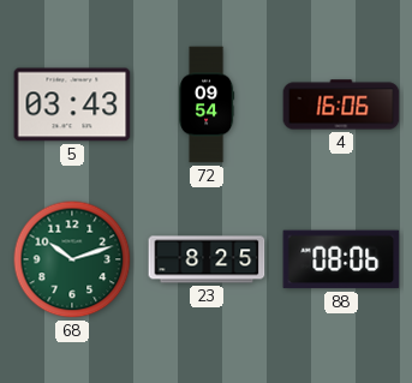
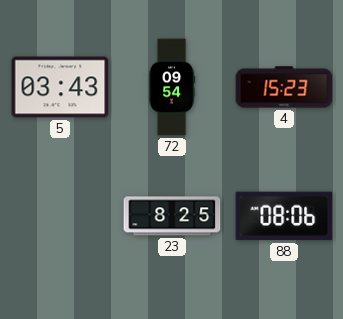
4: 16:06 -> 15:23 (284, 87)
68: 10:12 -> none (72, 259)
